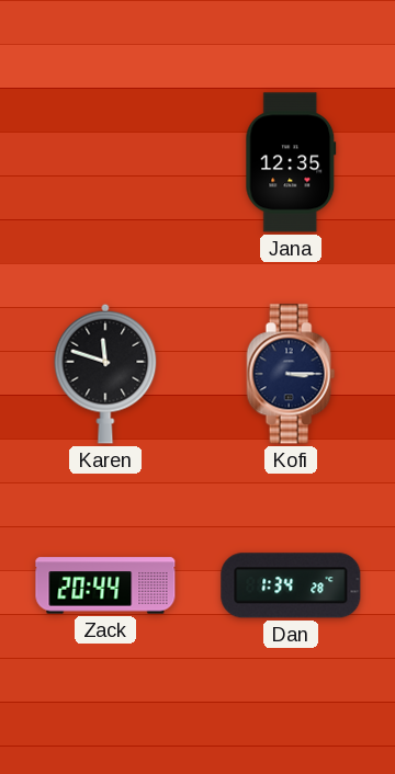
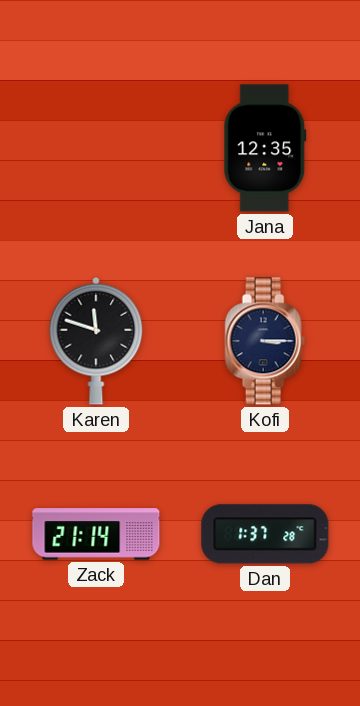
Zack: 20:44 -> 21:14 (96, 534)
Dan: 1:34 -> 1:37 (265, 534)
